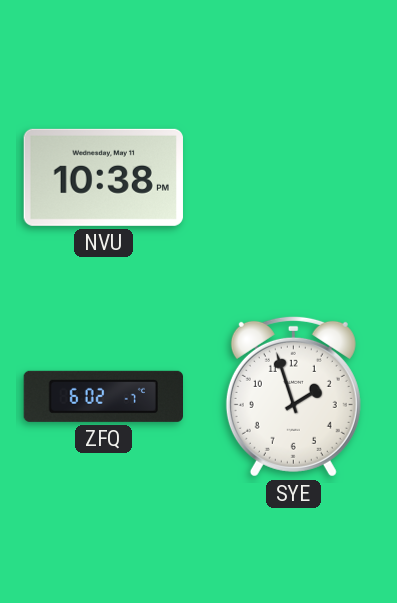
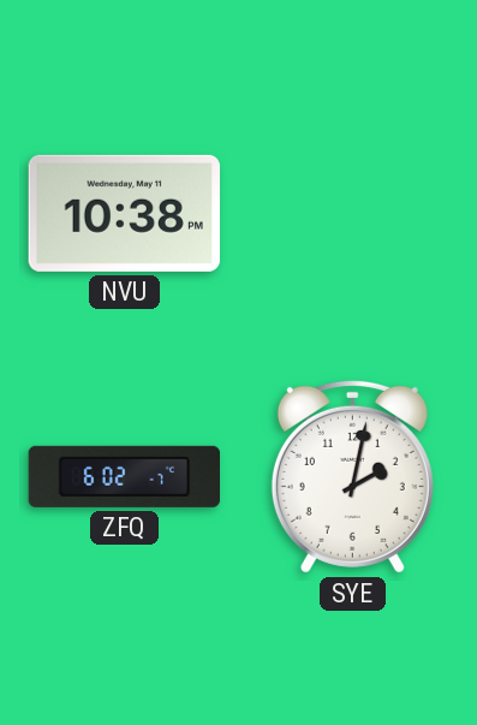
SYE: 1:57 -> 2:02 (352, 476)
